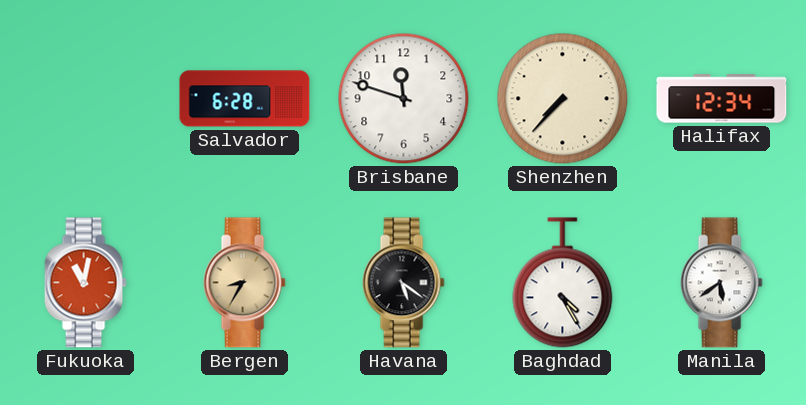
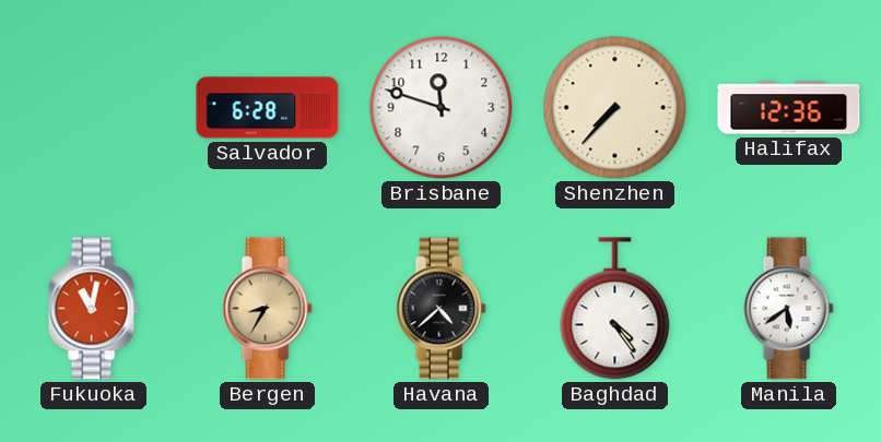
Halifax: 12:34 -> 12:36 (789, 108)
Havana: 5:21 -> 4:38 (440, 309)
Baghdad: 4:25 -> 4:24 (615, 309)
